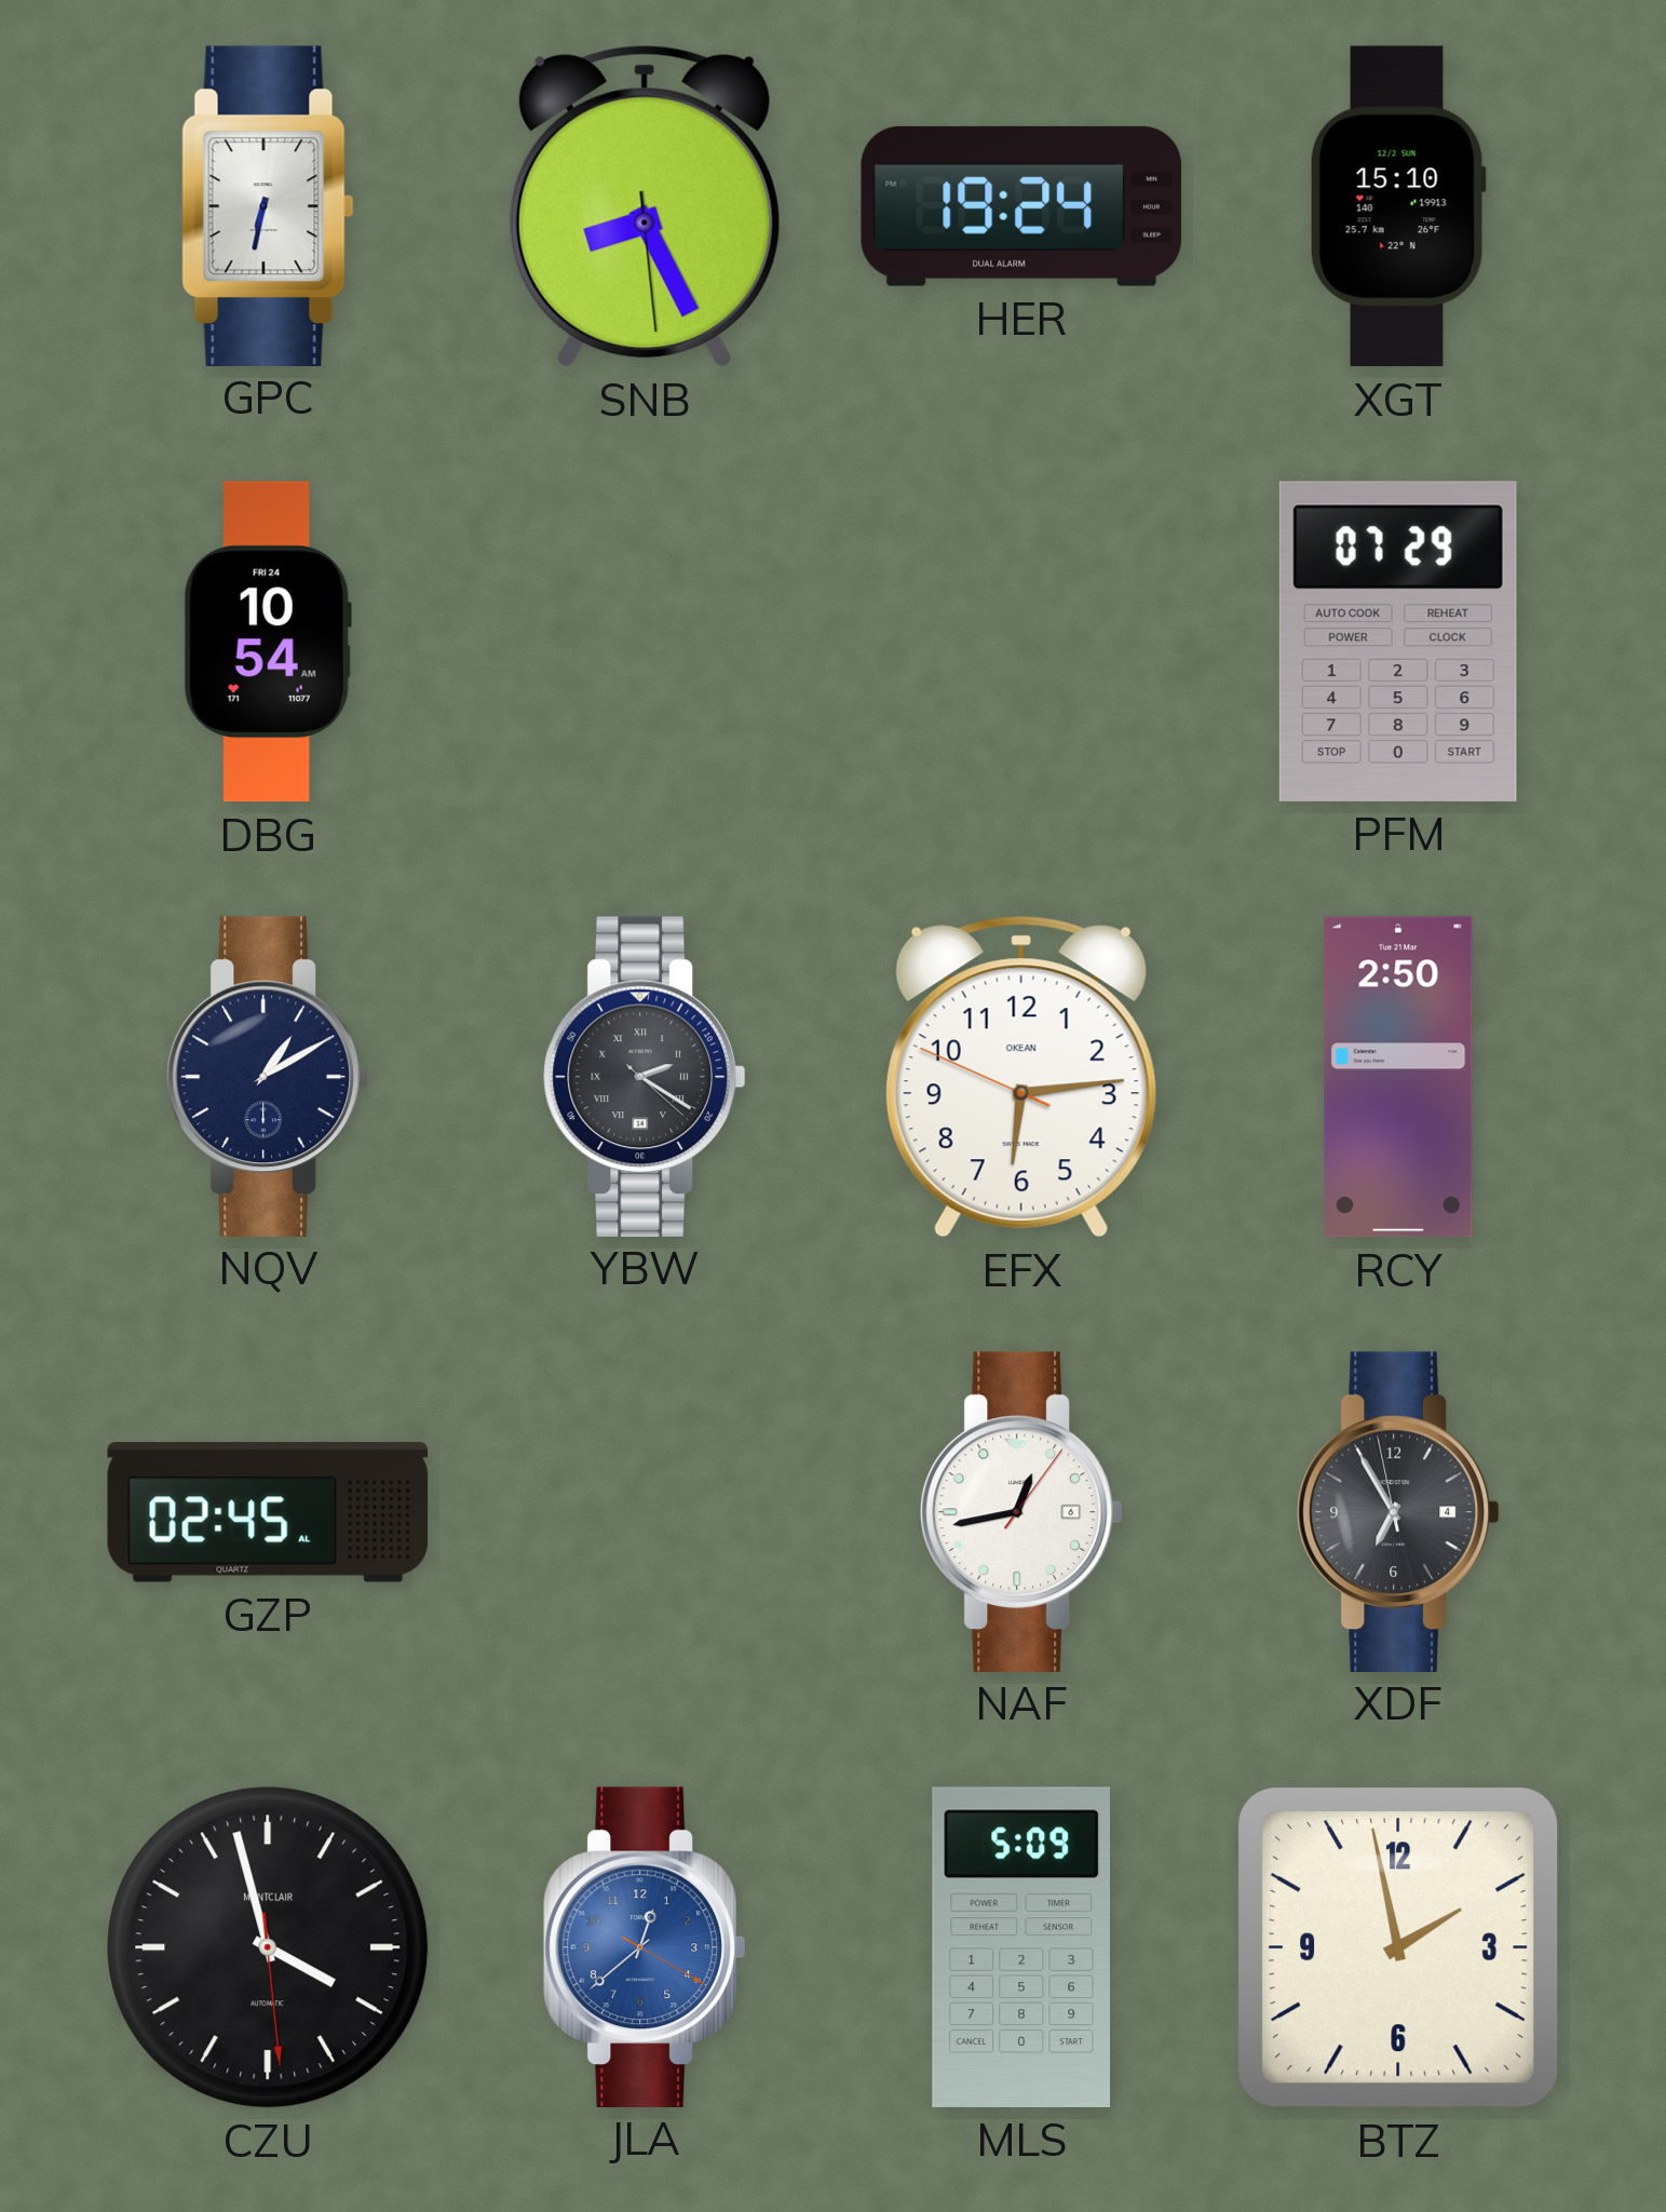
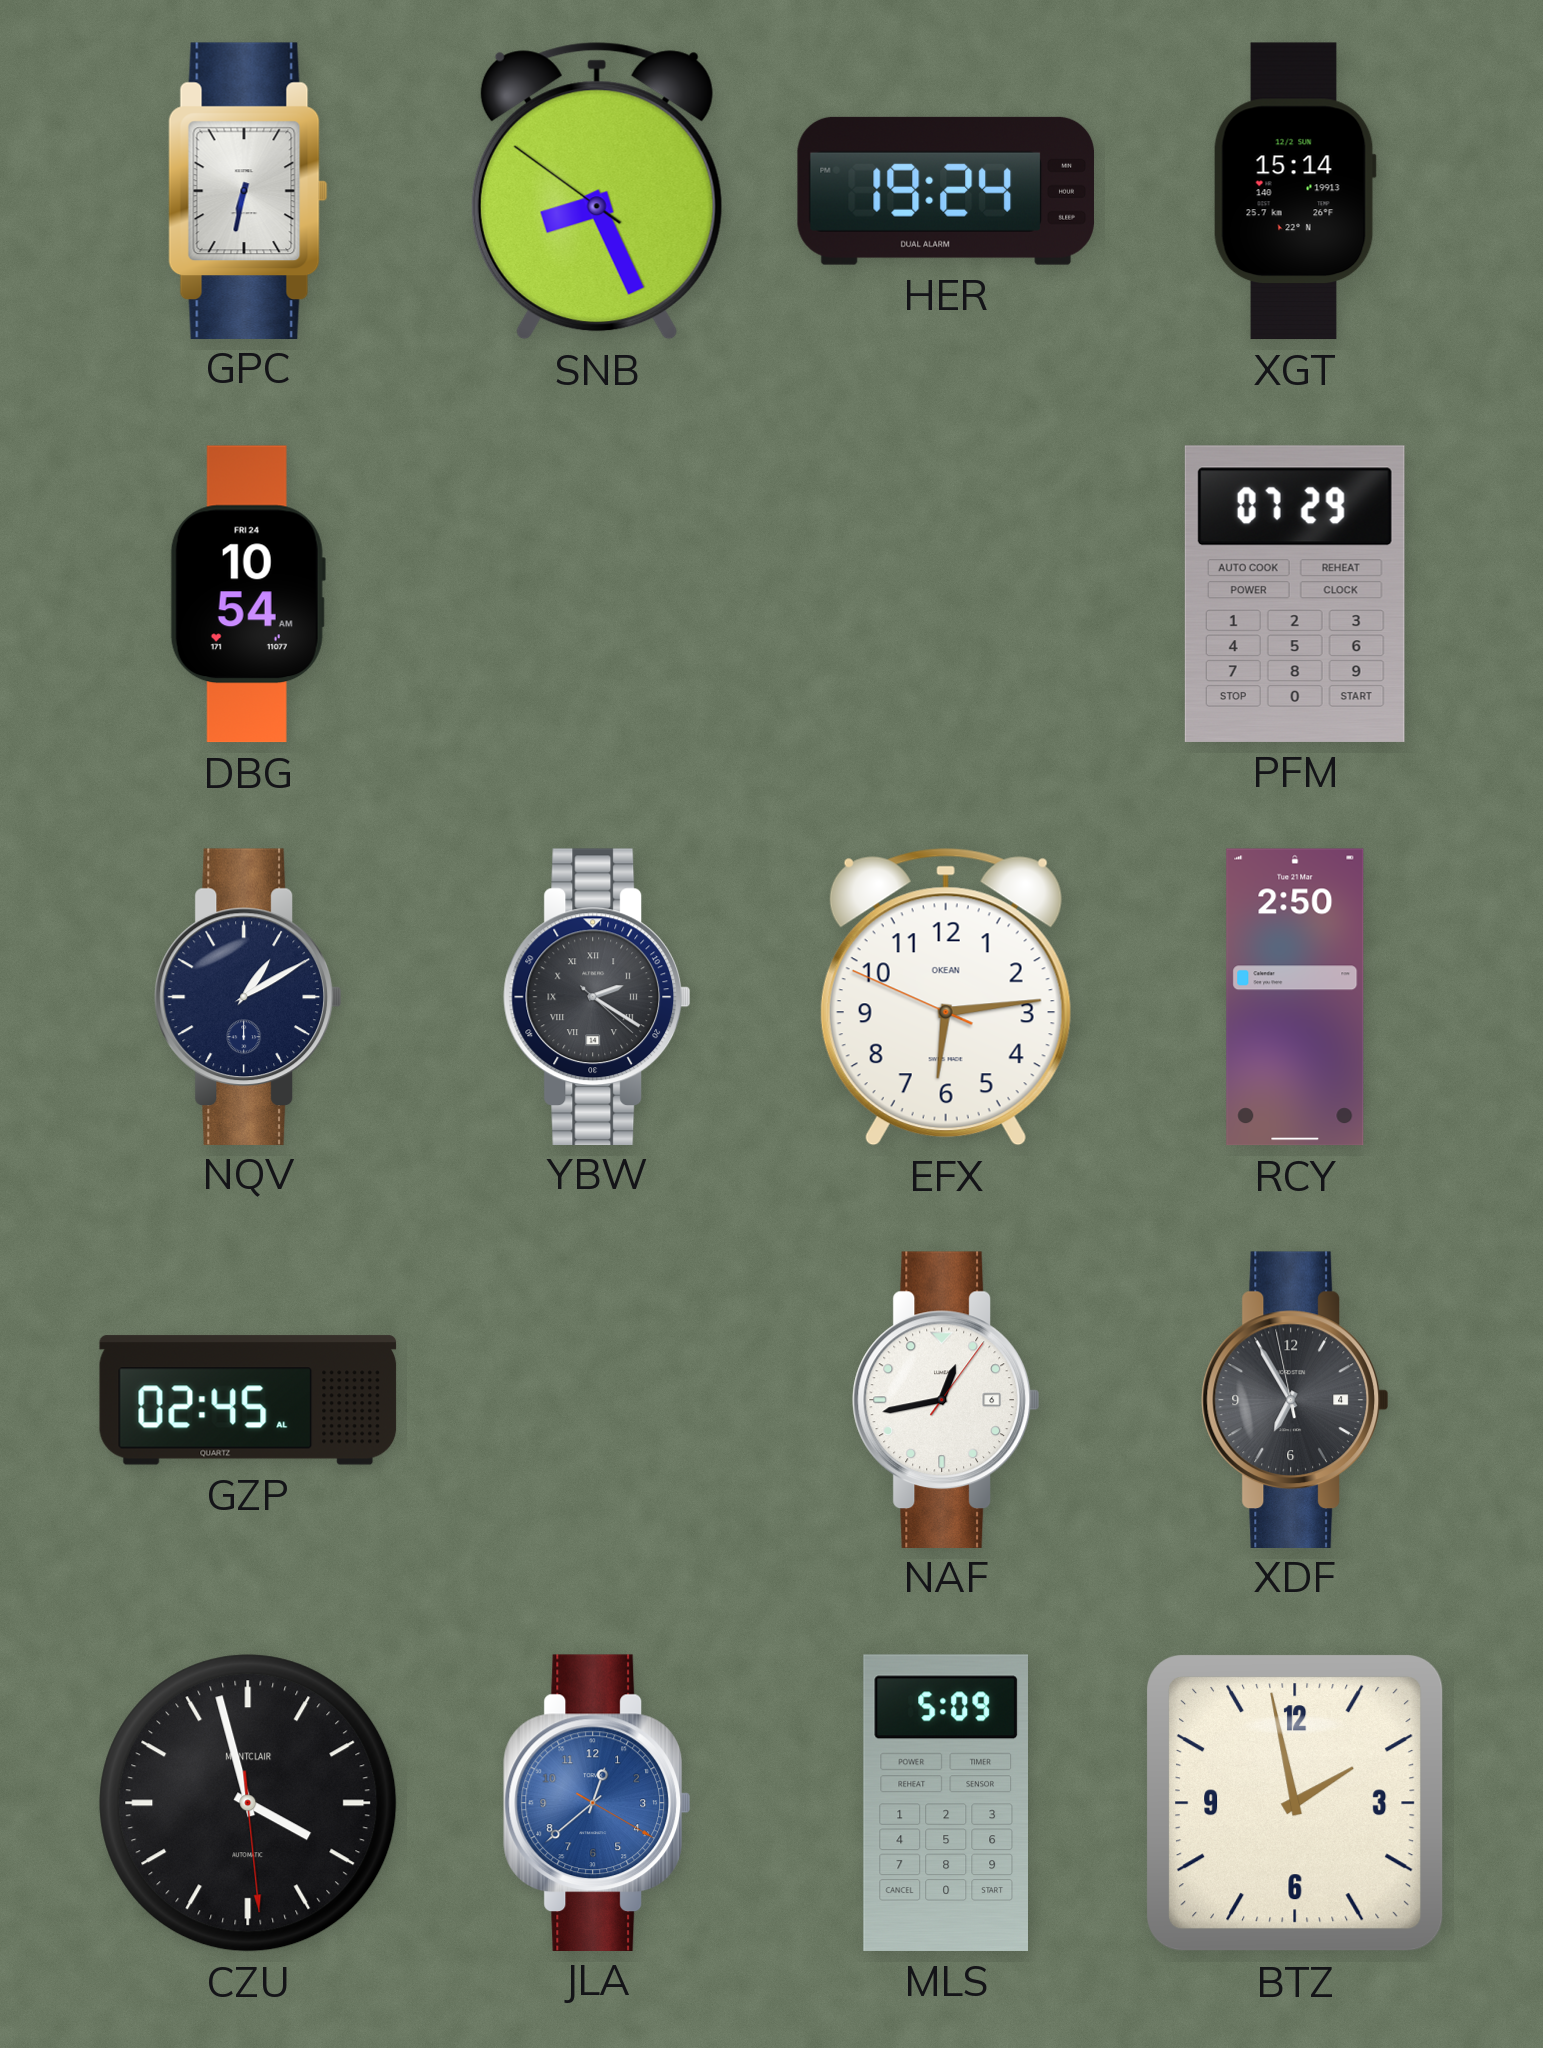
SNB: 8:25:29 -> 8:25:51 (597, 191)
XGT: 15:10 -> 15:14 (1295, 191)
